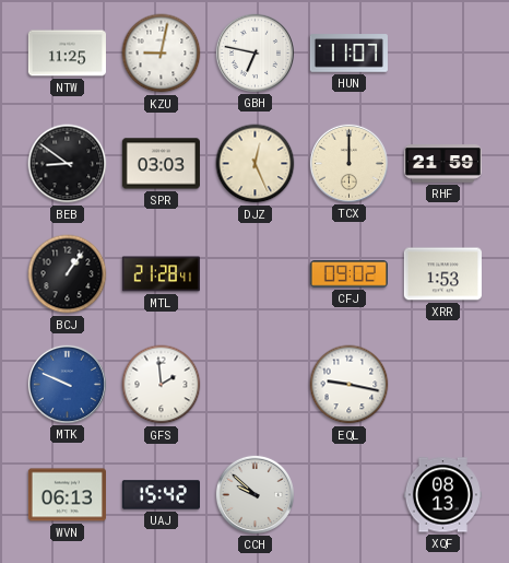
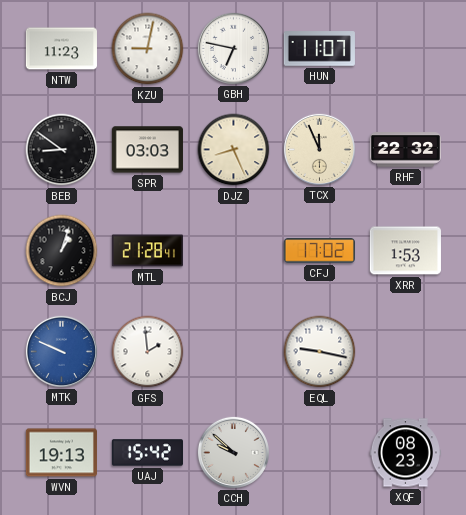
NTW: 11:25 -> 11:23 (61, 49)
DJZ: 12:26 -> 8:26 (234, 150)
TCX: 12:00 -> 11:56 (319, 149)
RHF: 21:59 -> 22:32 (405, 150)
BCJ: 1:06 -> 1:03 (62, 251)
CFJ: 09:02 -> 17:02 (319, 251)
WVN: 06:13 -> 19:13 (61, 453)
XQF: 08:13 -> 08:23 (405, 453)
